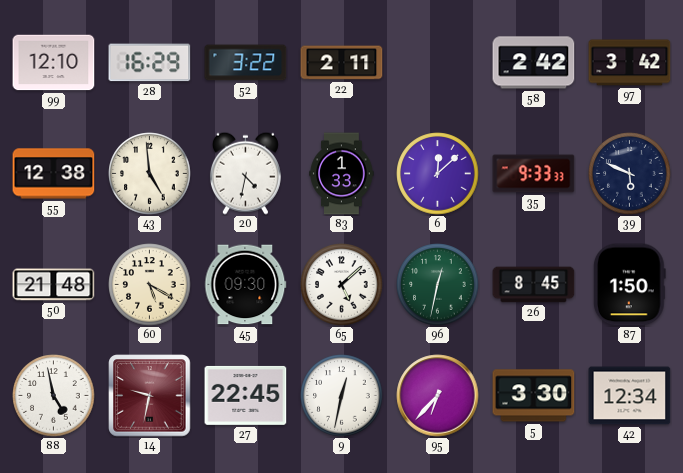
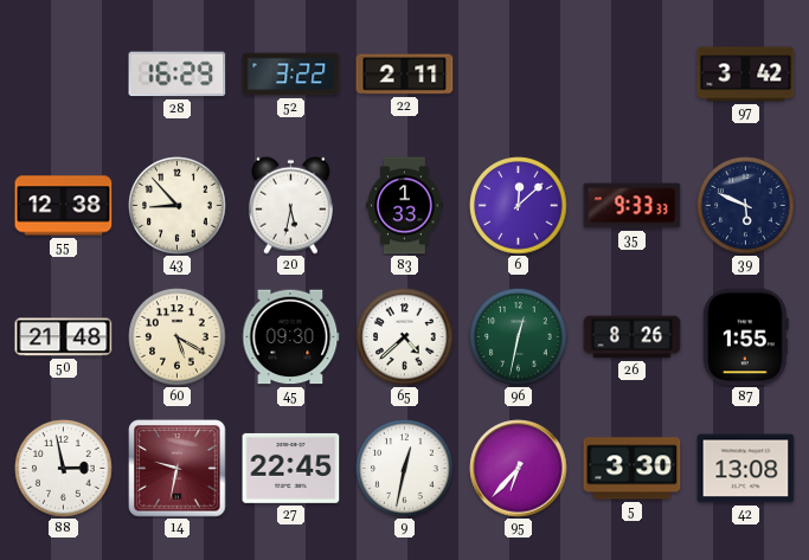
99: 12:10 -> none (54, 63)
58: 2:42 -> none (534, 63)
43: 4:59 -> 8:53 (178, 206)
20: 4:32 -> 5:32 (290, 205)
65: 5:08 -> 4:38 (405, 337)
26: 8:45 -> 8:26 (633, 337)
87: 1:50 -> 1:55 (745, 337)
88: 4:58 -> 2:58 (64, 469)
42: 12:34 -> 13:08 (746, 469)
